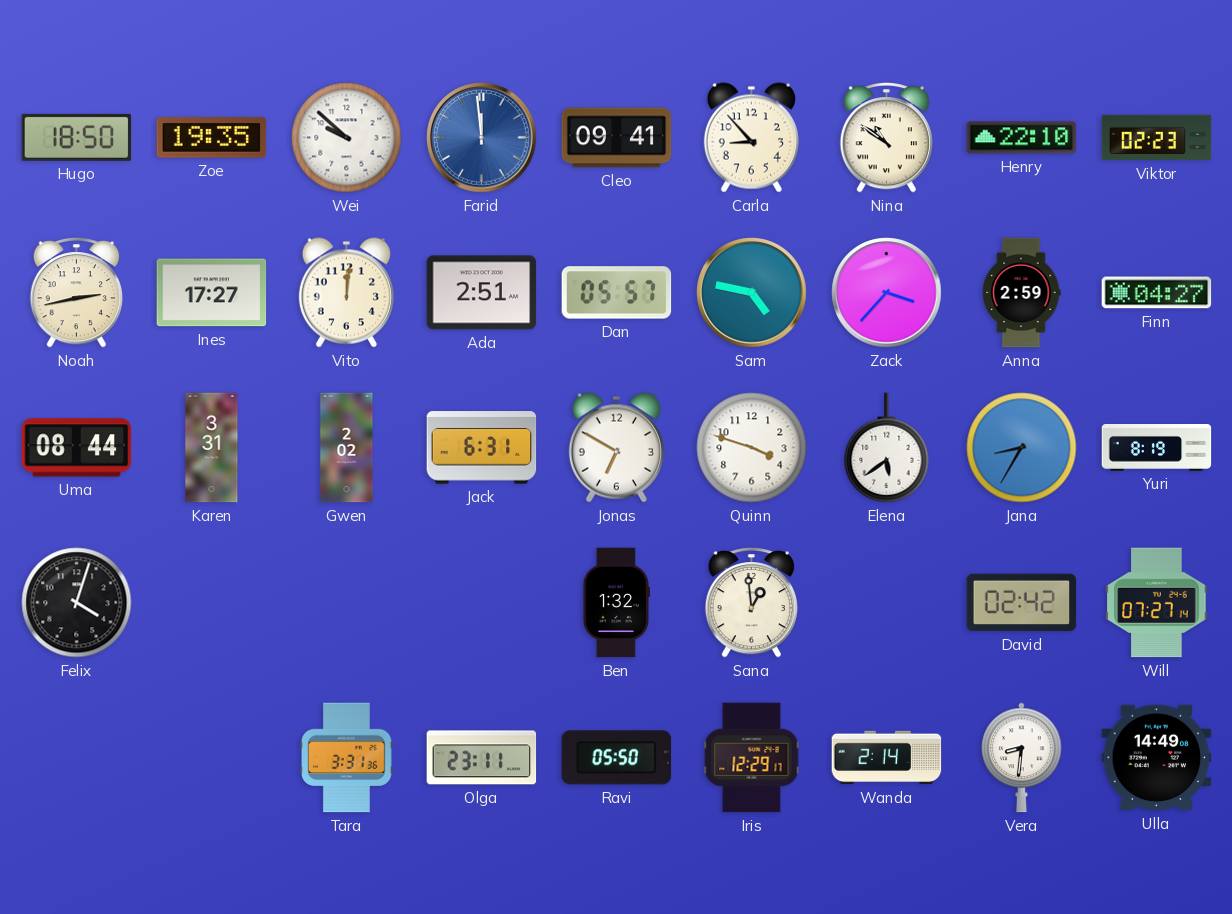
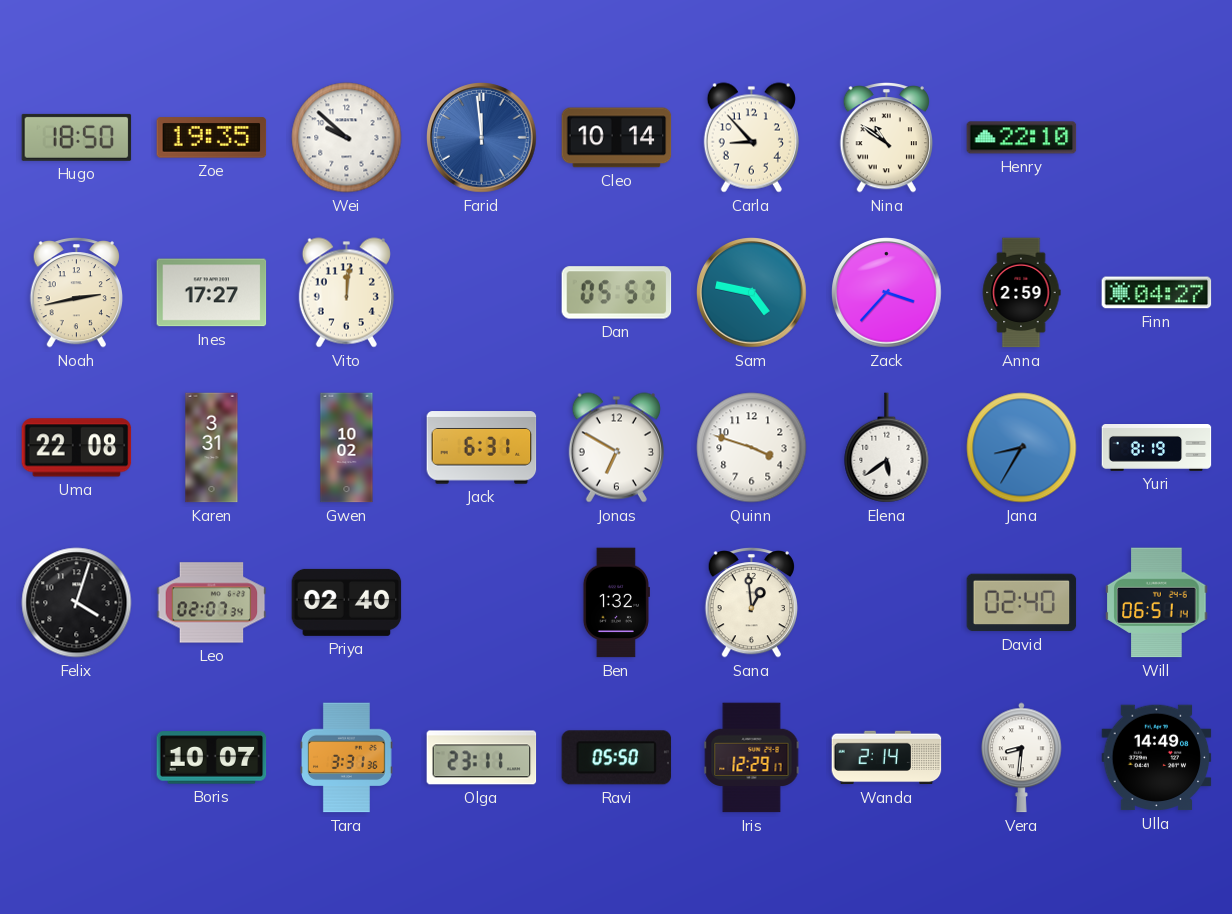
Cleo: 09:41 -> 10:14 (617, 138)
Viktor: 02:23 -> none (1157, 138)
Ada: 2:51 -> none (482, 293)
Uma: 08:44 -> 22:08 (77, 448)
Gwen: 2:02 -> 10:02 (347, 448)
Leo: none -> 02:07 (212, 603)
Priya: none -> 02:40 (347, 602)
David: 02:42 -> 02:40 (1022, 603)
Will: 07:27 -> 06:51 (1157, 603)
Boris: none -> 10:07 (212, 758)
